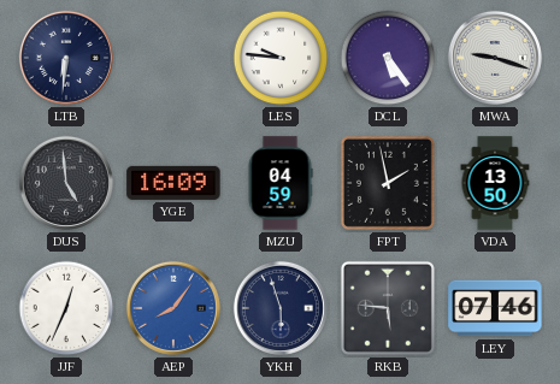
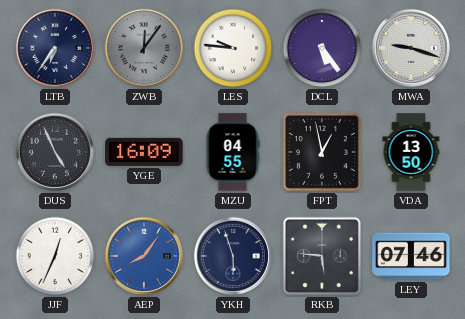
LTB: 6:31 -> 6:36 (55, 48)
ZWB: none -> 12:06 (144, 48)
DUS: 4:59 -> 4:56 (55, 152)
MZU: 04:59 -> 04:55 (233, 152)
FPT: 1:58 -> 12:58 (322, 152)
